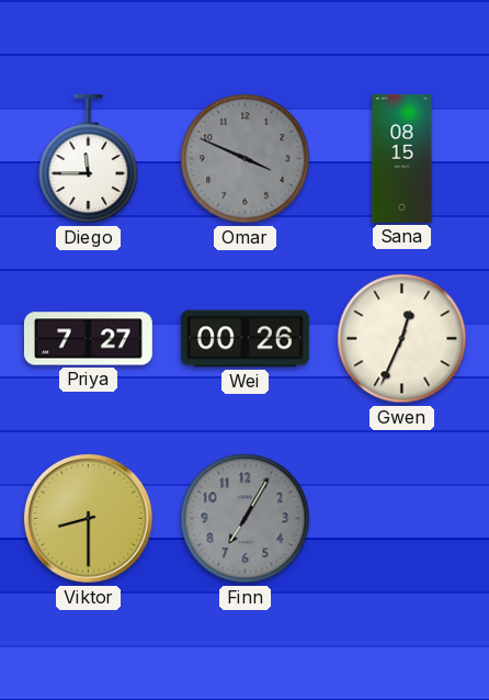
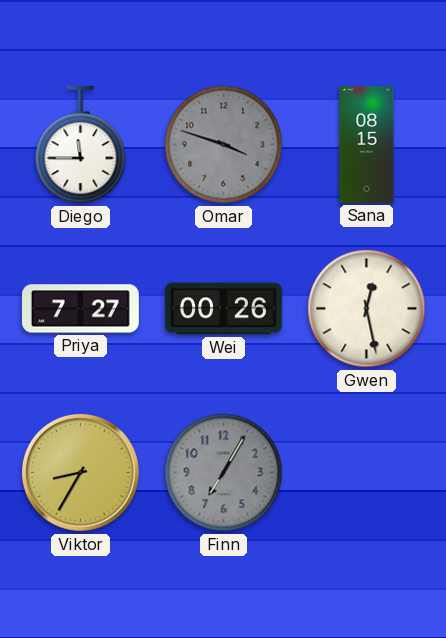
Omar: 3:49 -> 3:48 (224, 145)
Gwen: 12:34 -> 12:28 (367, 309)
Viktor: 8:30 -> 8:35 (81, 473)
